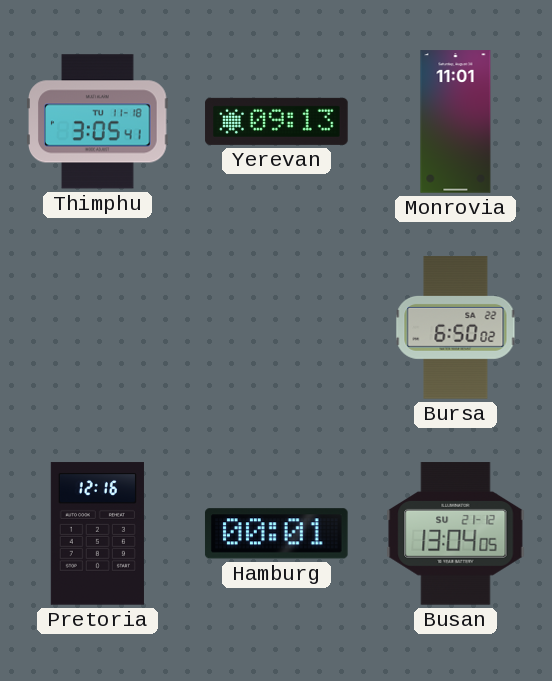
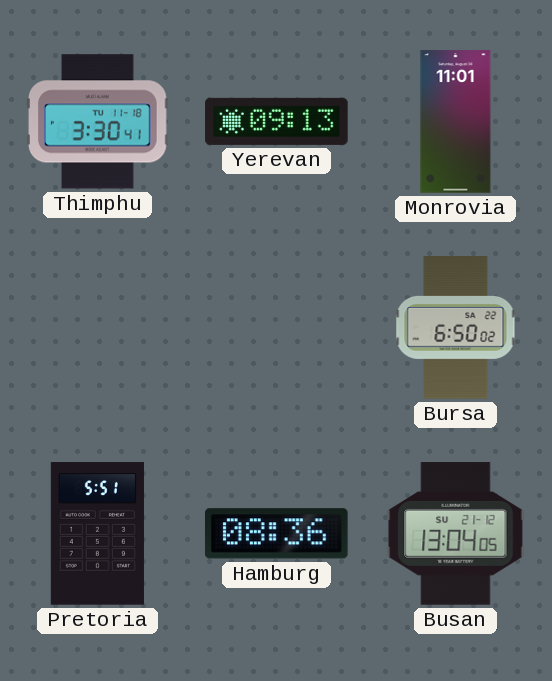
Thimphu: 3:05 -> 3:30 (98, 122)
Pretoria: 12:16 -> 5:51 (97, 534)
Hamburg: 00:01 -> 08:36 (276, 534)
